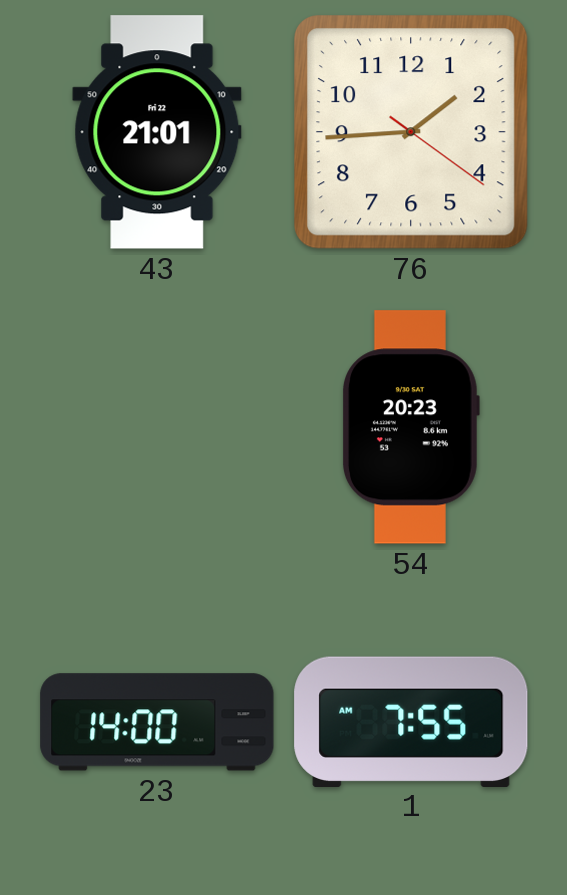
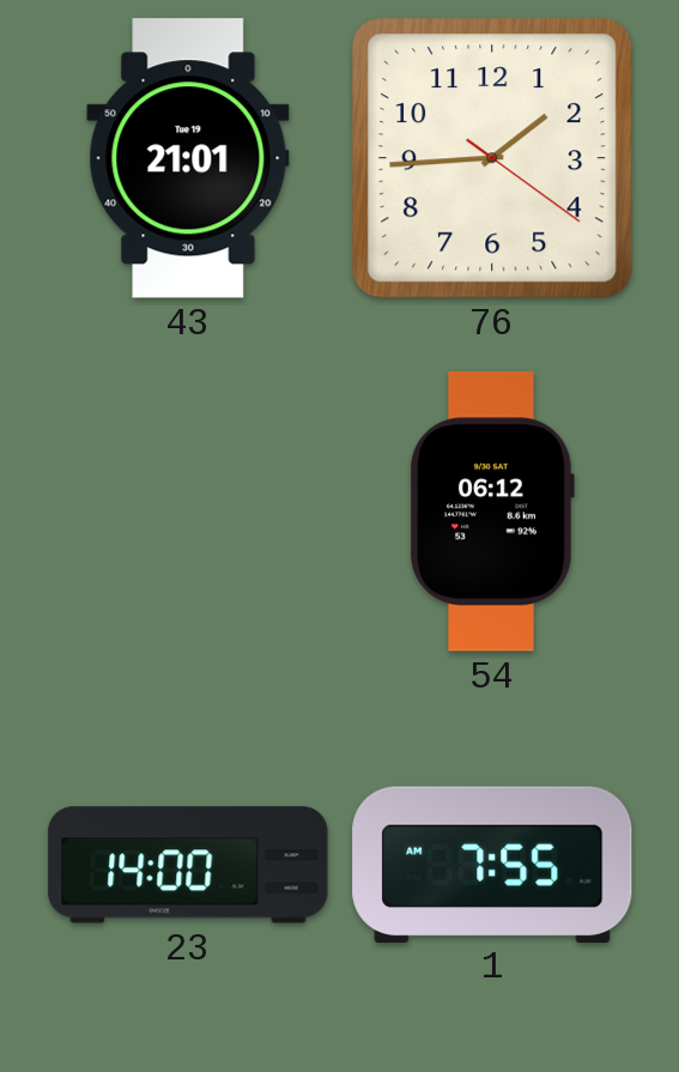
43 date: Fri 22 -> Tue 19 (188, 158)
54: 20:23 -> 06:12 (492, 511)
